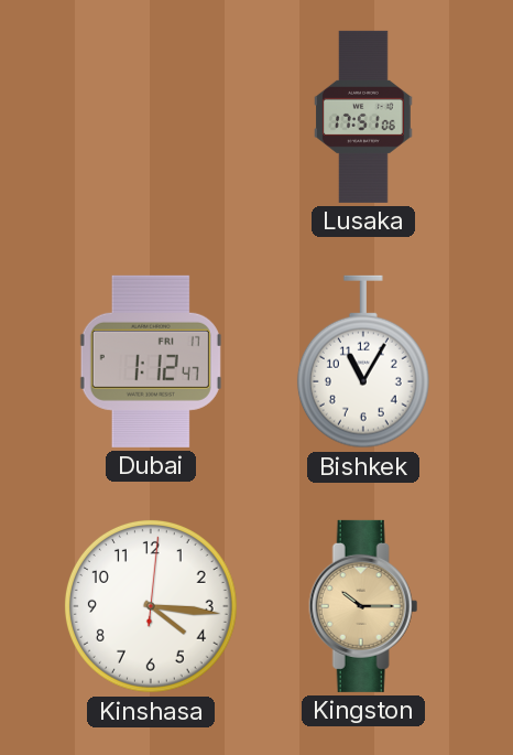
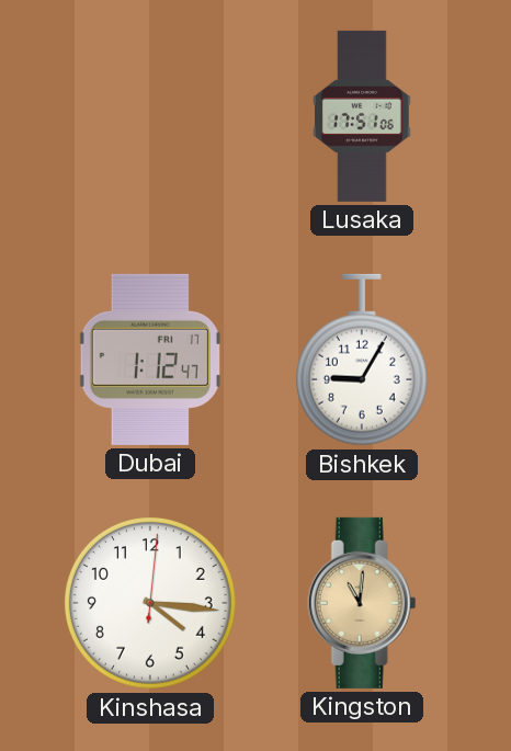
Bishkek: 11:05 -> 9:05 (362, 360)
Kingston: 10:15 -> 11:01 (362, 603)
